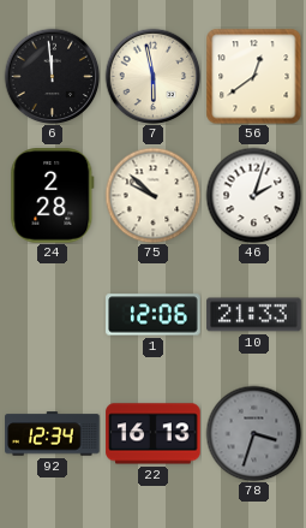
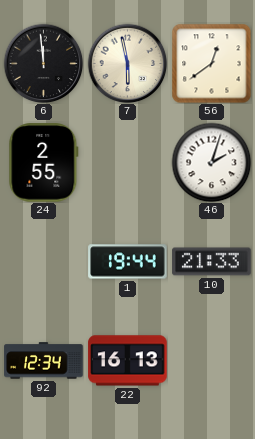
24: 2:28 -> 2:55 (44, 163)
75: 9:52 -> none (152, 195)
1: 12:06 -> 19:44 (128, 262)
78: 3:33 -> none (253, 433)
